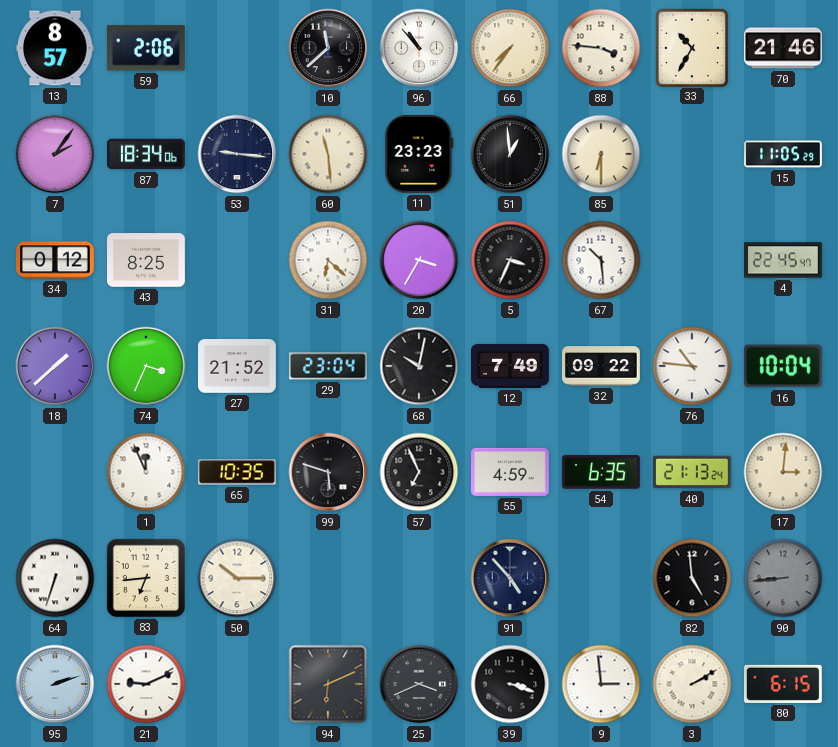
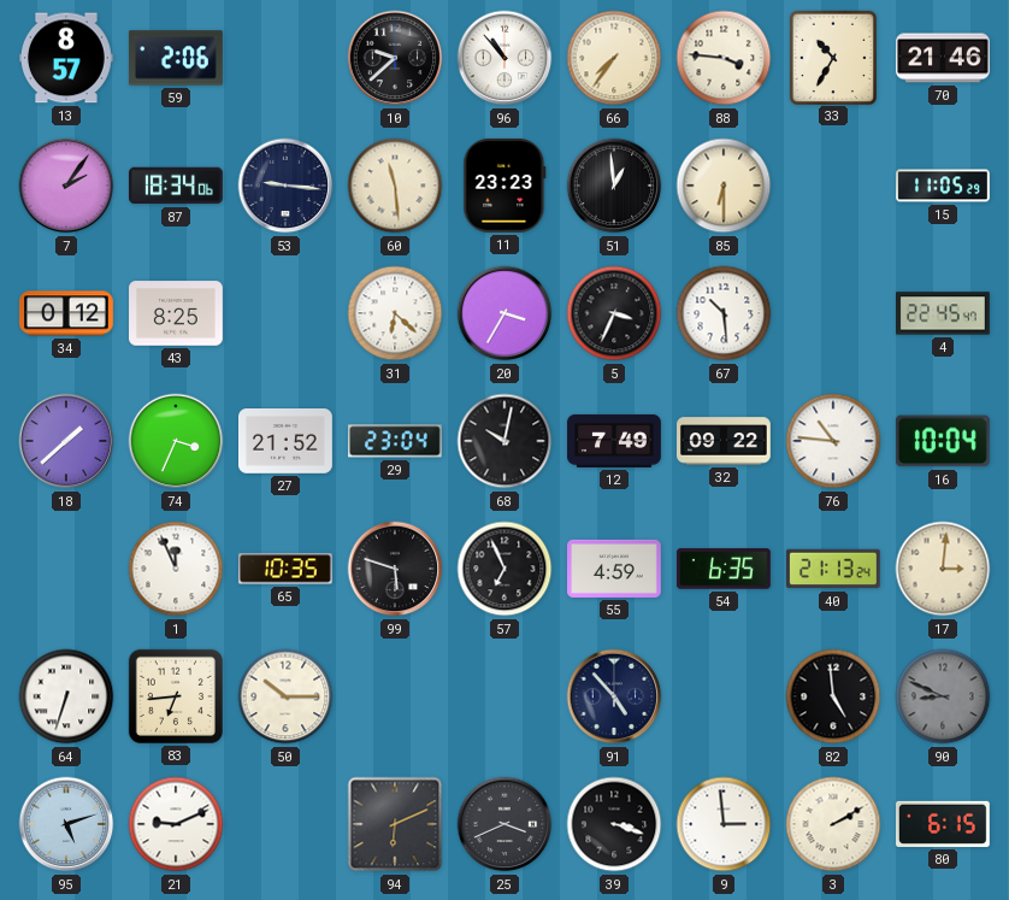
10: 11:38 -> 9:38 (395, 58)
90: 8:44 -> 8:49 (943, 696)
95: 2:12 -> 5:12 (66, 824)
